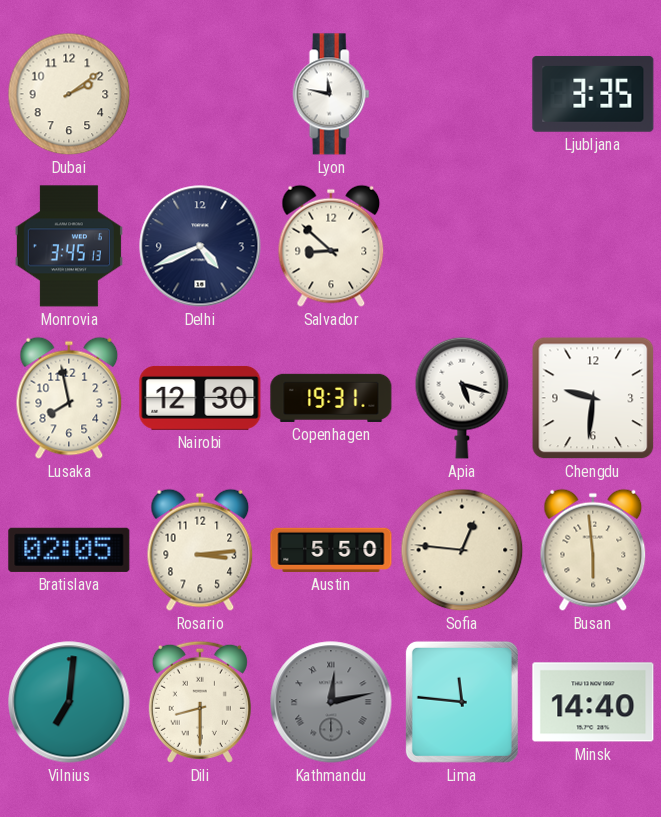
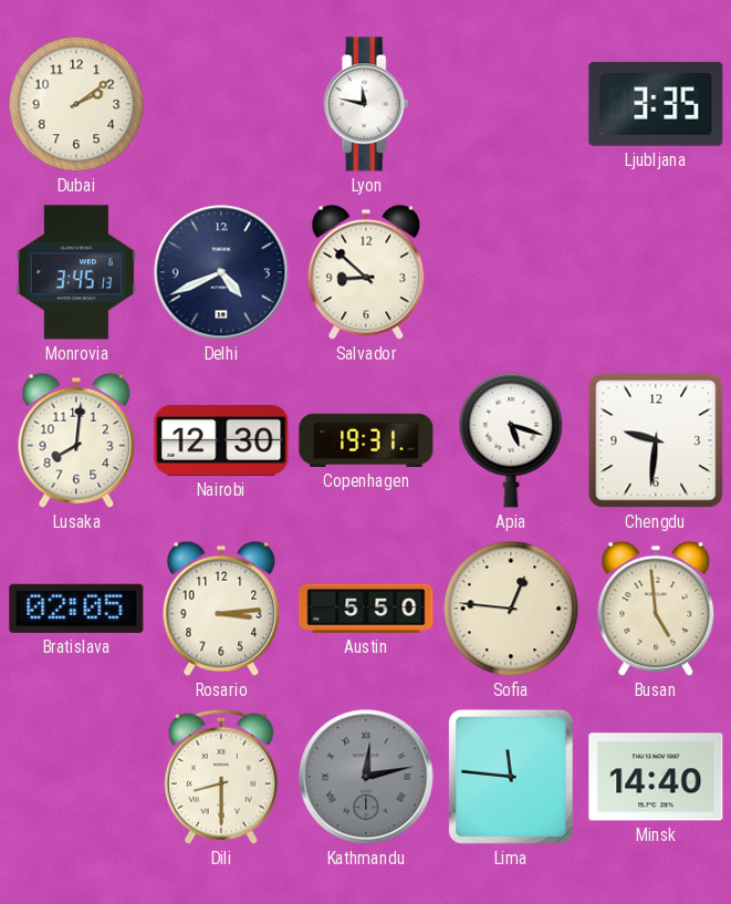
Lusaka: 7:58 -> 8:01 (76, 440)
Busan: 5:59 -> 4:59 (656, 609)
Vilnius: 7:01 -> none (69, 702)
